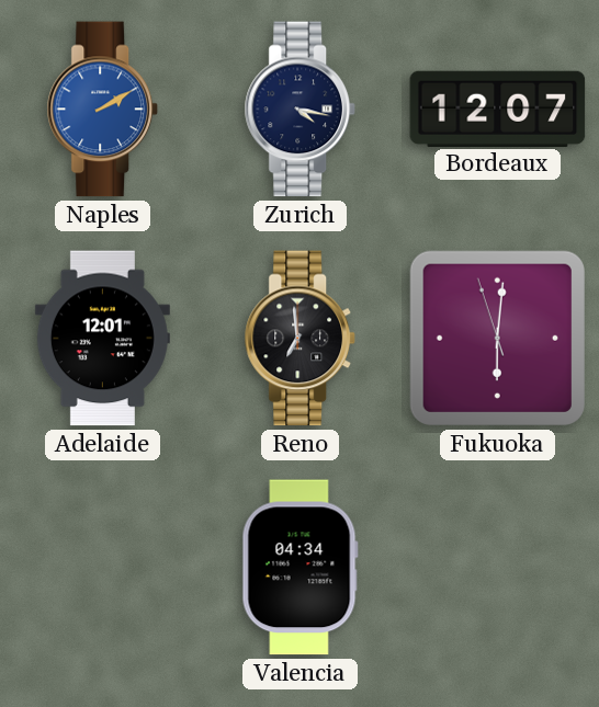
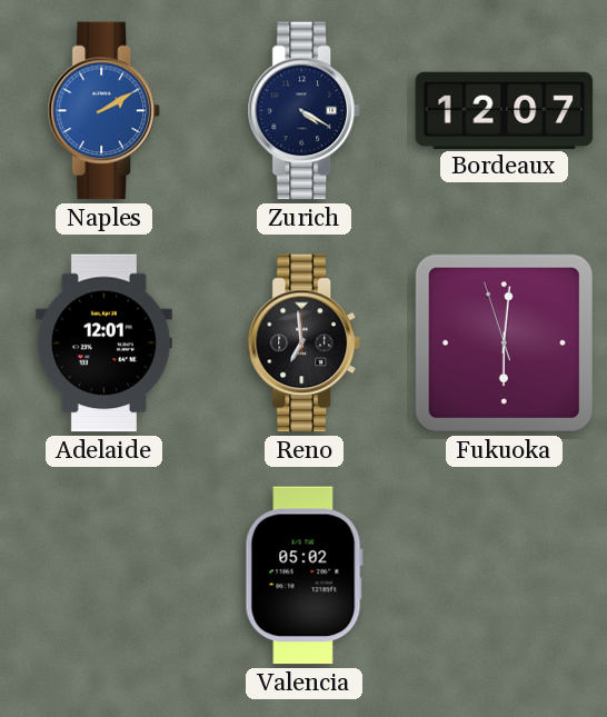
Zurich: 4:17 -> 4:20 (303, 111)
Valencia: 04:34 -> 05:02 (303, 576)
